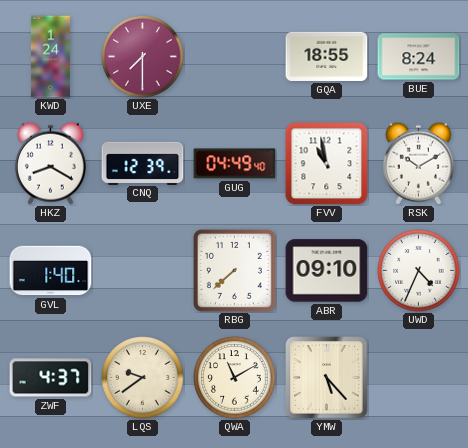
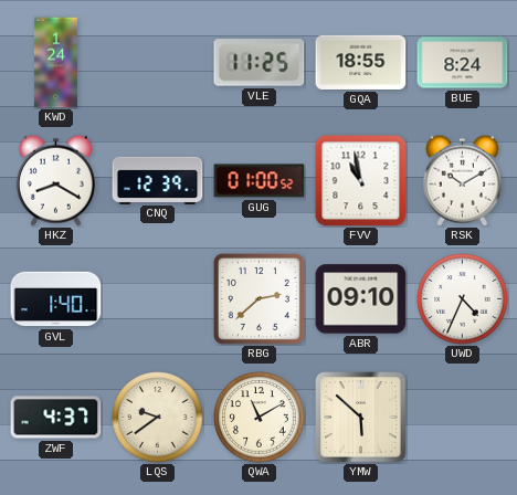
UXE: 7:30 -> none (143, 57)
VLE: none -> 11:25 (260, 63)
GUG: 04:49 -> 01:00 (260, 181)
RBG: 7:38 -> 2:38 (258, 298)
YMW: 5:23 -> 5:52 (361, 418)
